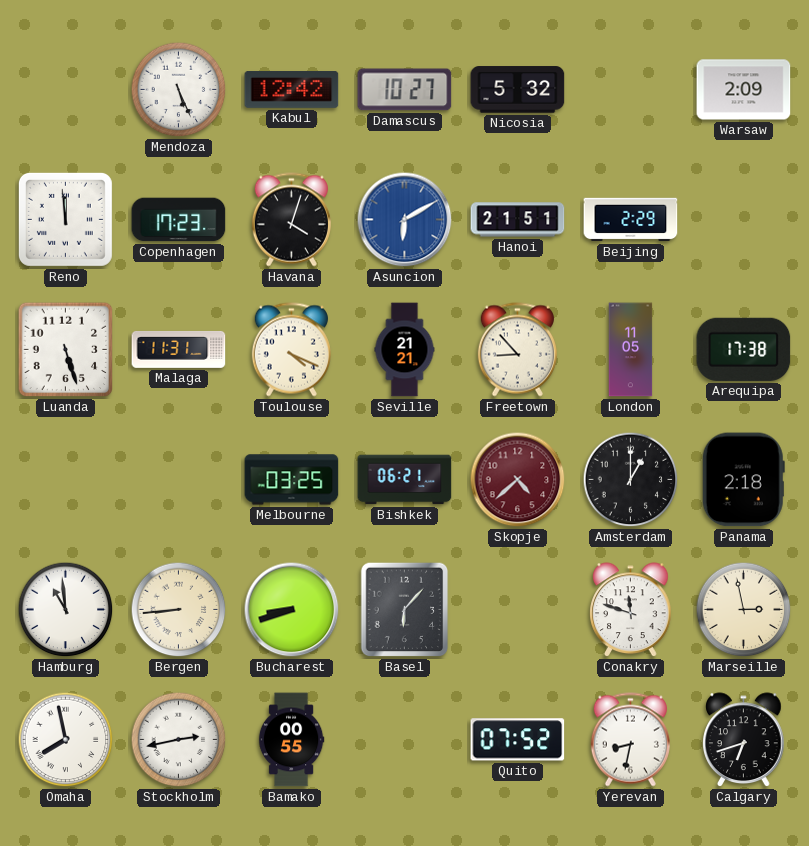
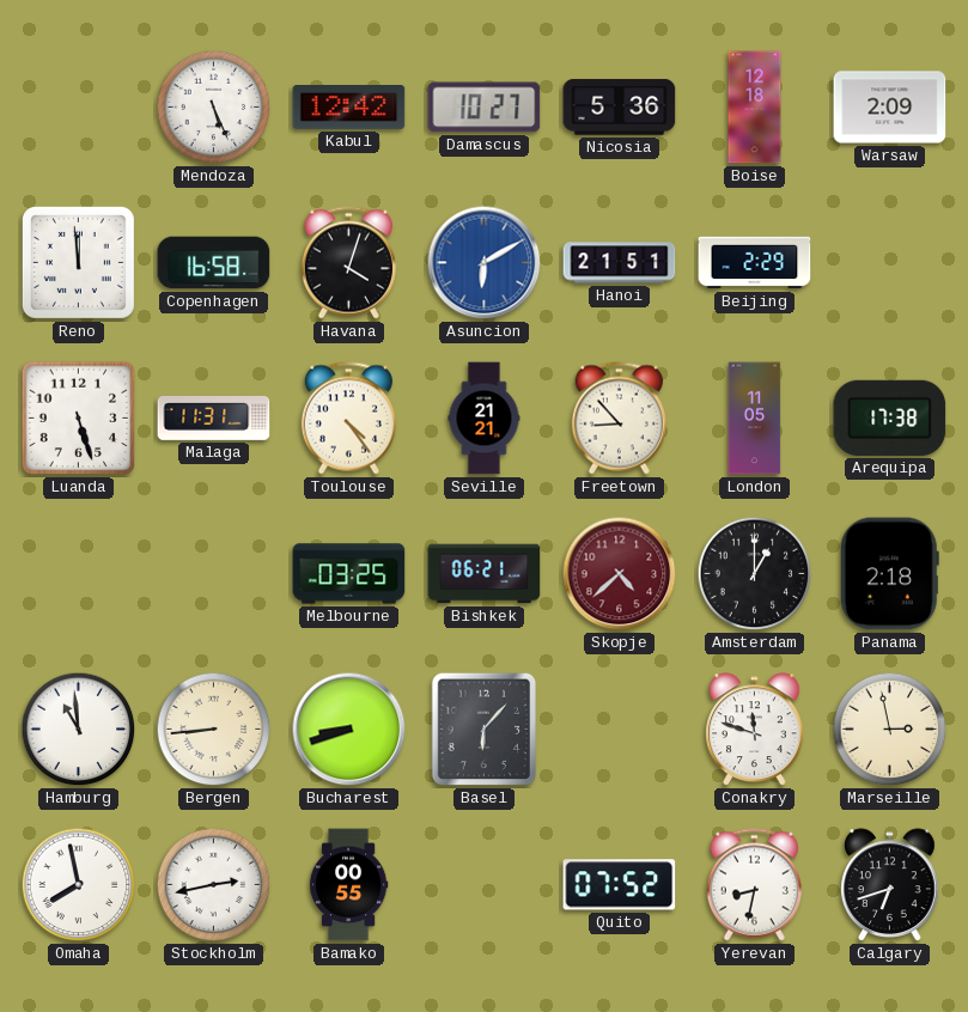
Nicosia: 5:32 -> 5:36 (620, 108)
Boise: none -> 12:18 (755, 108)
Copenhagen: 17:23 -> 16:58 (214, 263)
Toulouse: 4:19 -> 4:24 (348, 419)
